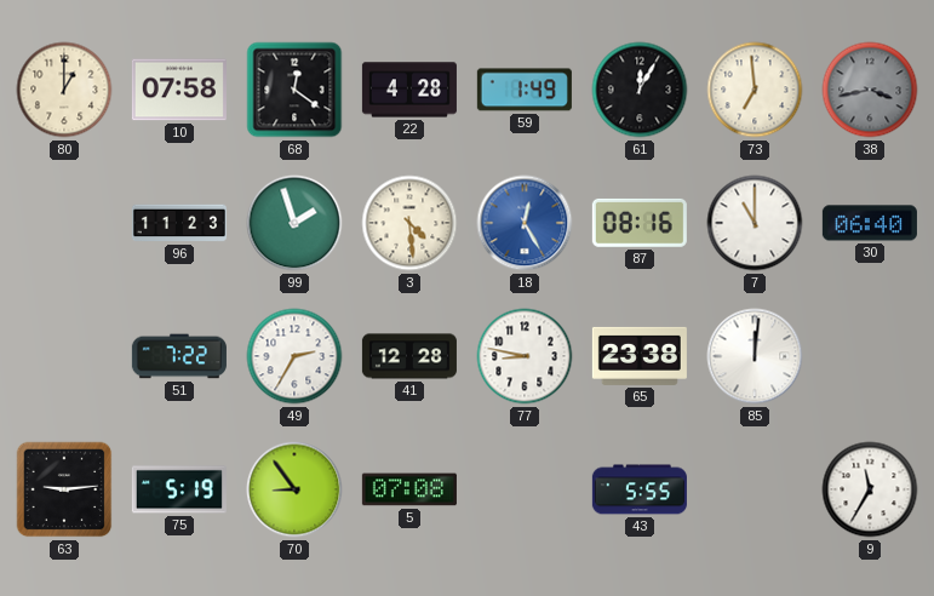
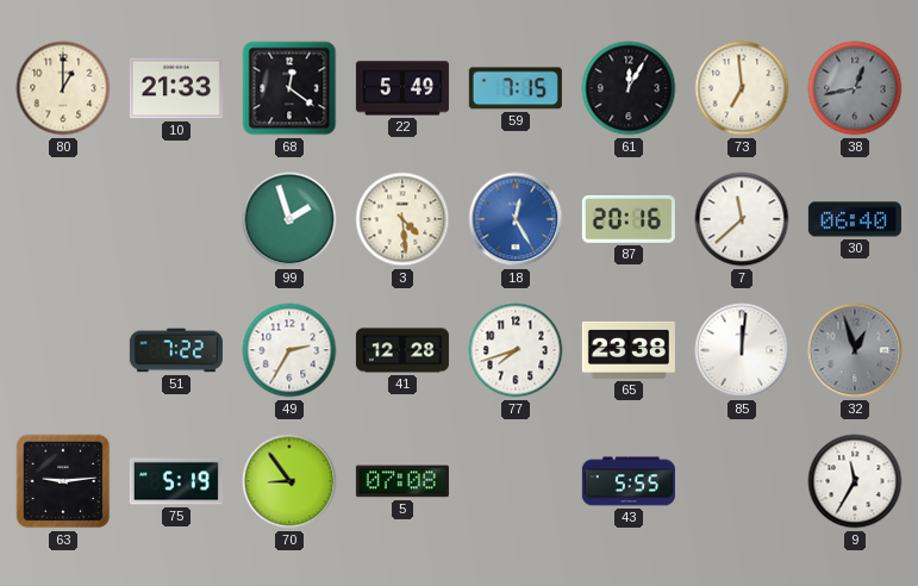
10: 07:58 -> 21:33 (176, 88)
22: 4:28 -> 5:49 (402, 88)
59: 1:49 -> 7:15 (516, 88)
38: 3:43 -> 12:43 (855, 88)
96: 11:23 -> none (179, 223)
87: 08:16 -> 20:16 (629, 219)
7: 11:00 -> 11:38 (742, 219)
77: 8:47 -> 7:42 (516, 350)
32: none -> 12:57 (855, 350)
